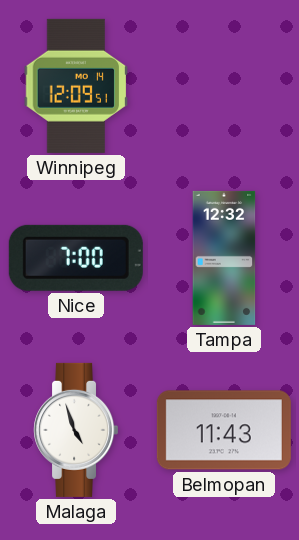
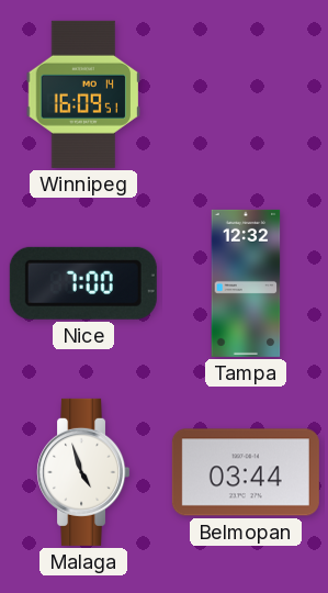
Winnipeg: 12:09 -> 16:09 (83, 94)
Belmopan: 11:43 -> 03:44 (246, 472)
